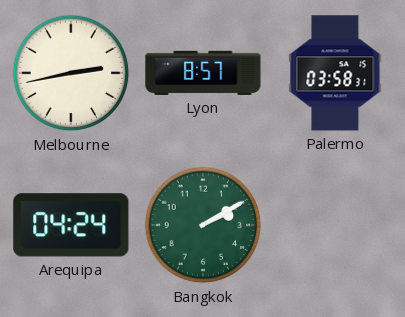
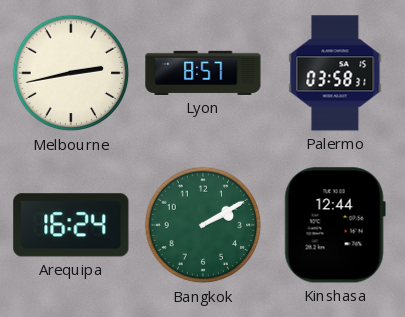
Arequipa: 04:24 -> 16:24 (71, 225)
Kinshasa: none -> 12:44 (335, 225)
